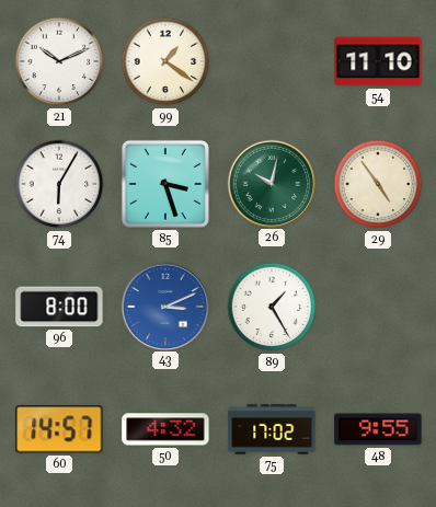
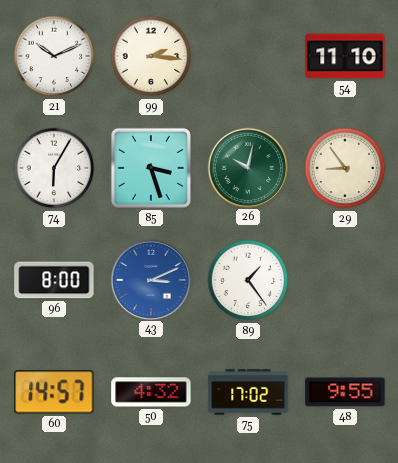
99: 1:21 -> 2:16 (151, 56)
29: 4:54 -> 8:54 (345, 168)
89: 1:25 -> 1:24 (248, 280)
